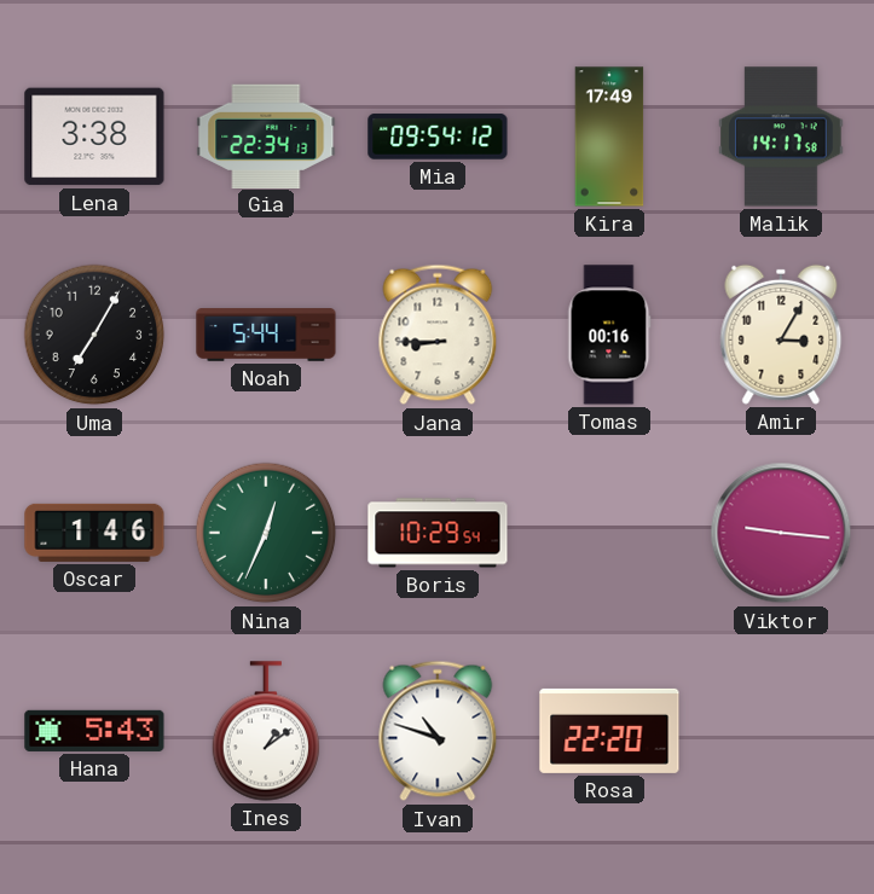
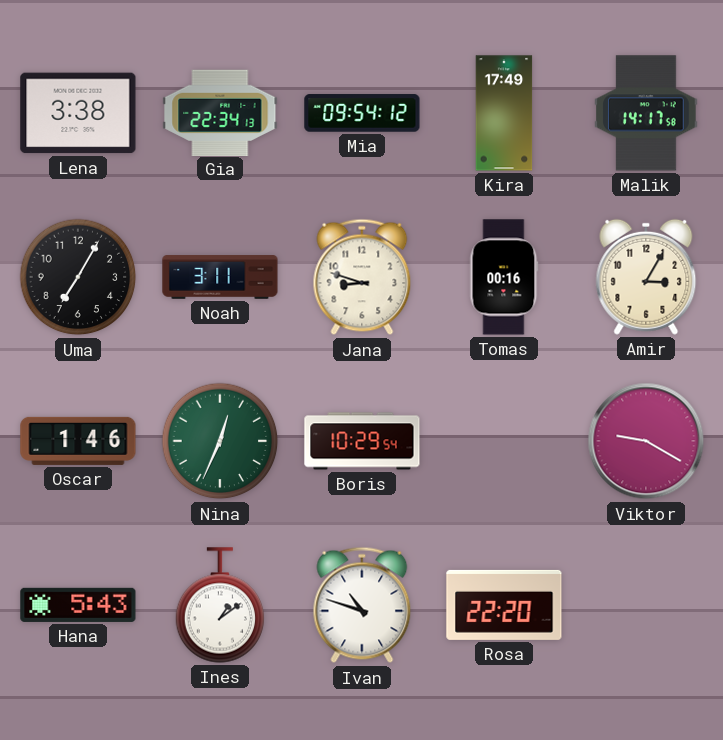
Noah: 5:44 -> 3:11 (220, 277)
Jana: 8:45 -> 8:48 (362, 277)
Viktor: 9:16 -> 9:20 (646, 441)
